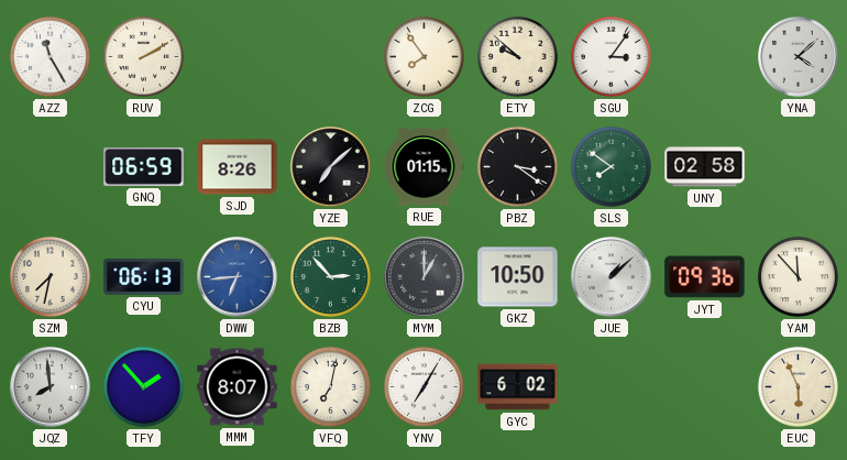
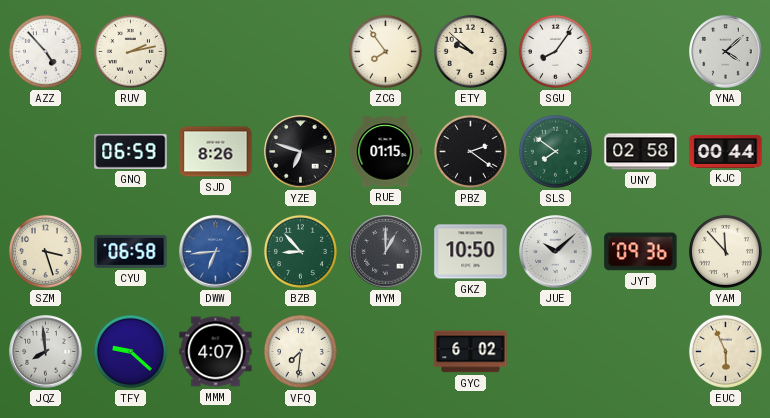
AZZ: 11:25 -> 4:53 (45, 51)
RUV: 2:10 -> 2:13 (130, 51)
SGU: 3:06 -> 8:06 (555, 51)
YZE: 7:08 -> 6:48 (301, 152)
PBZ: 3:21 -> 2:21 (470, 151)
KJC: none -> 00:44 (726, 151)
SZM: 7:32 -> 3:27 (45, 251)
CYU: 06:13 -> 06:58 (131, 251)
BZB: 2:53 -> 8:53 (300, 251)
JUE: 1:08 -> 10:08 (556, 252)
TFY: 1:53 -> 9:22 (130, 351)
MMM: 8:07 -> 4:07 (216, 352)
VFQ: 7:02 -> 7:31 (300, 351)
YNV: 7:05 -> none (424, 386)
